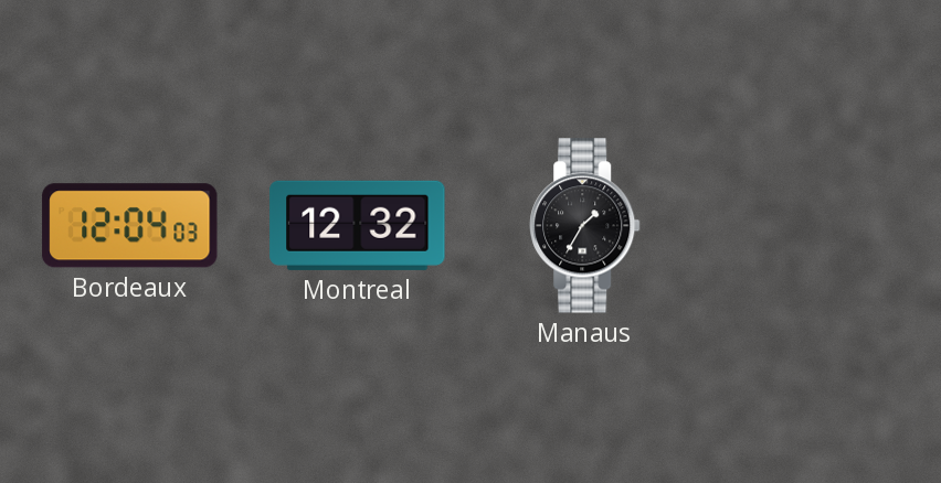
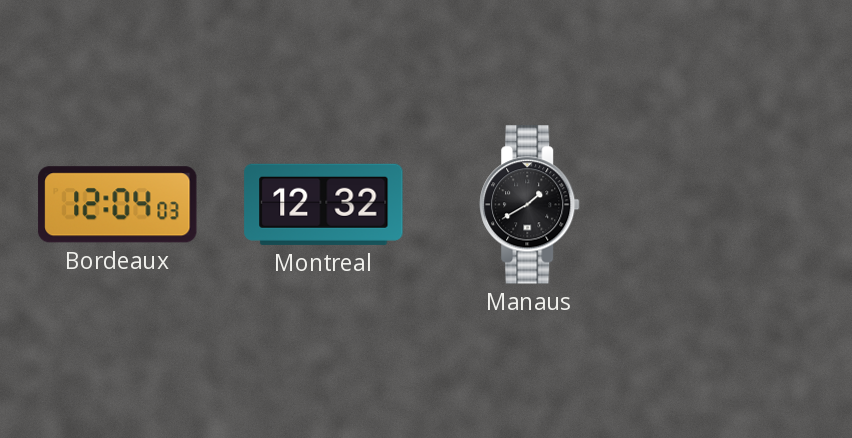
Manaus: 1:35 -> 1:40 (530, 205)
